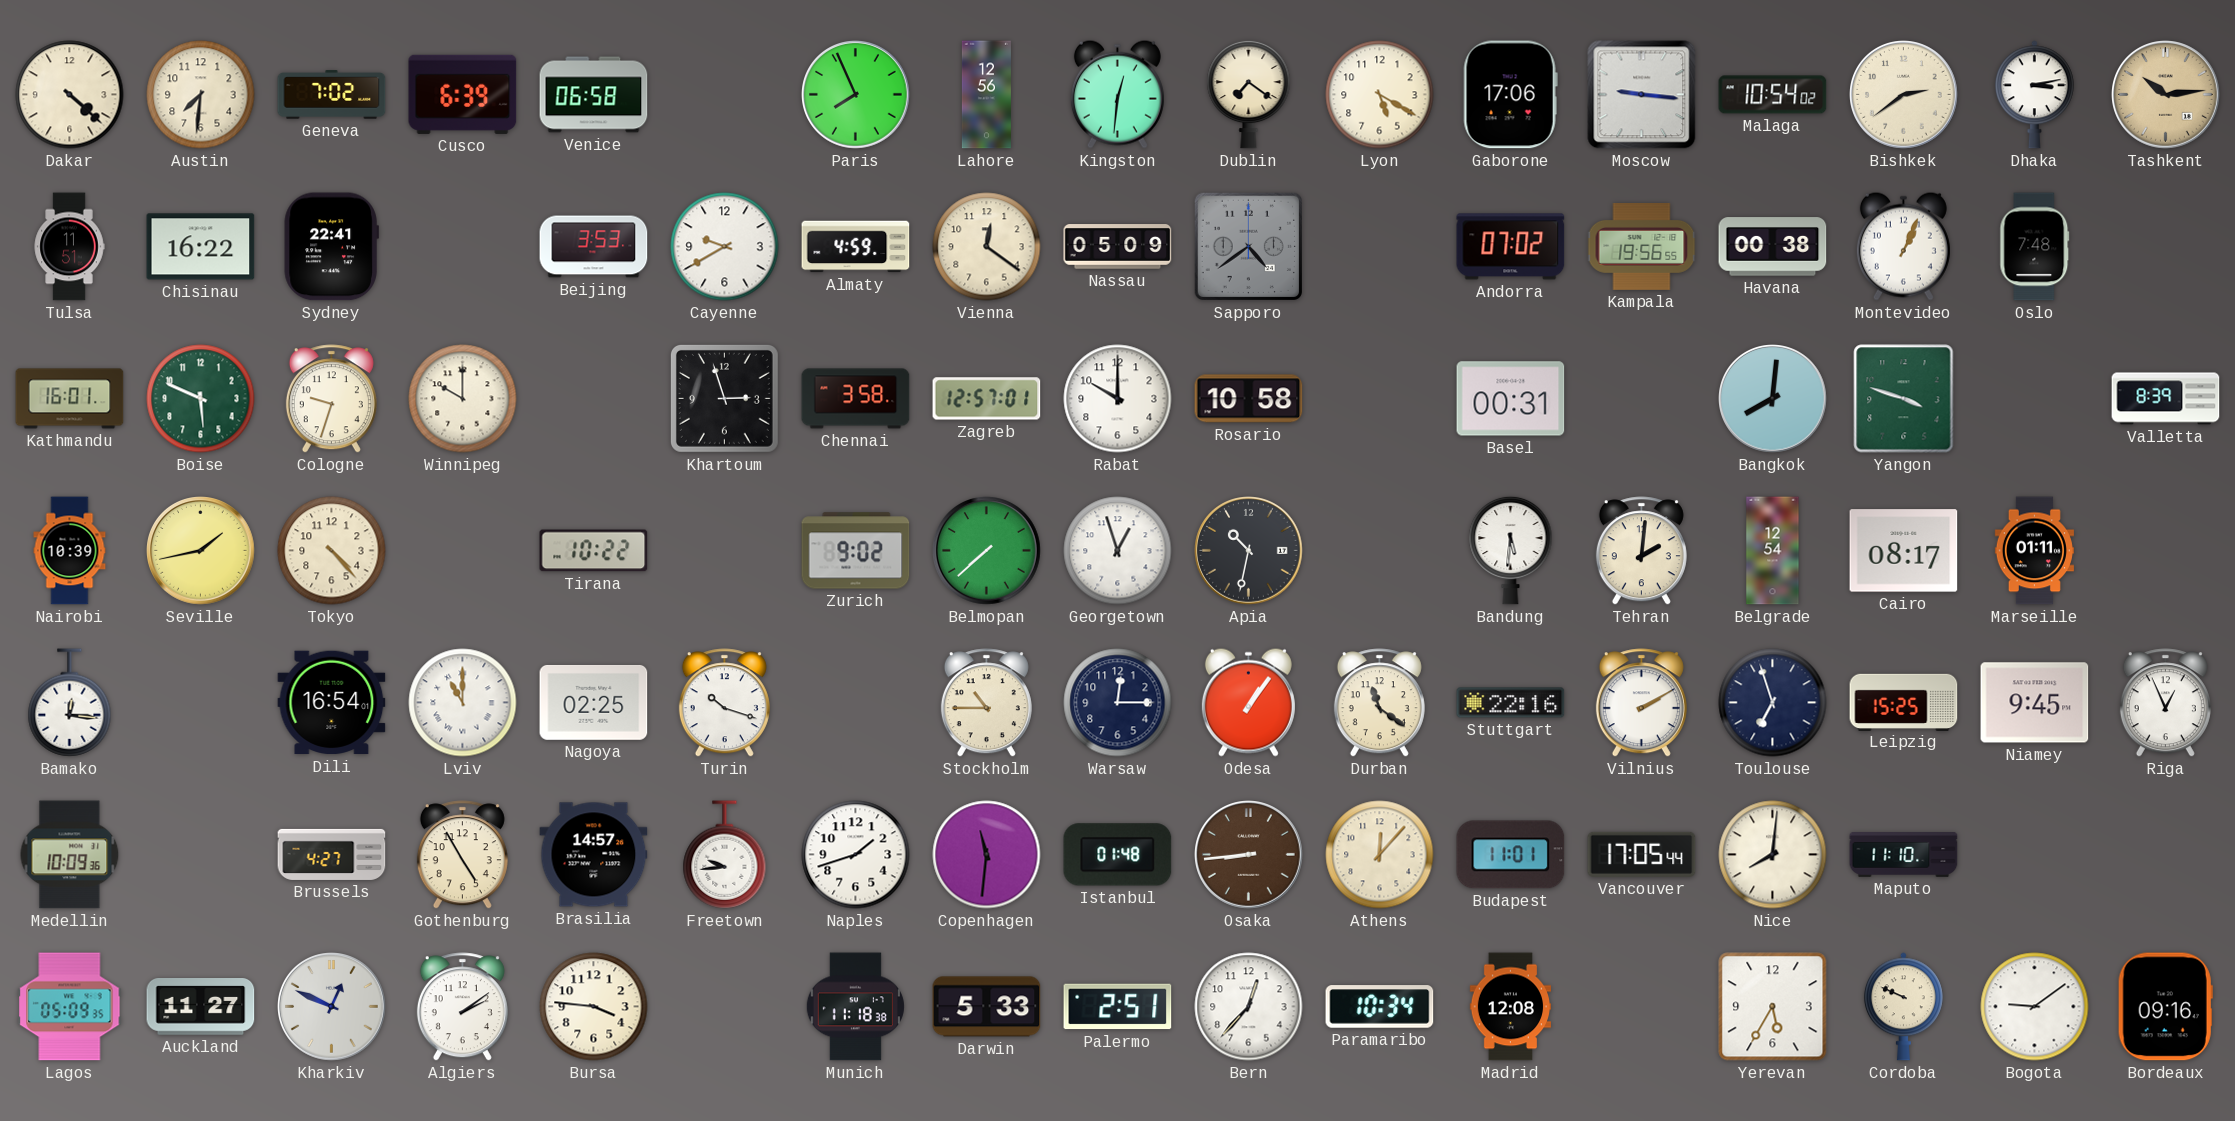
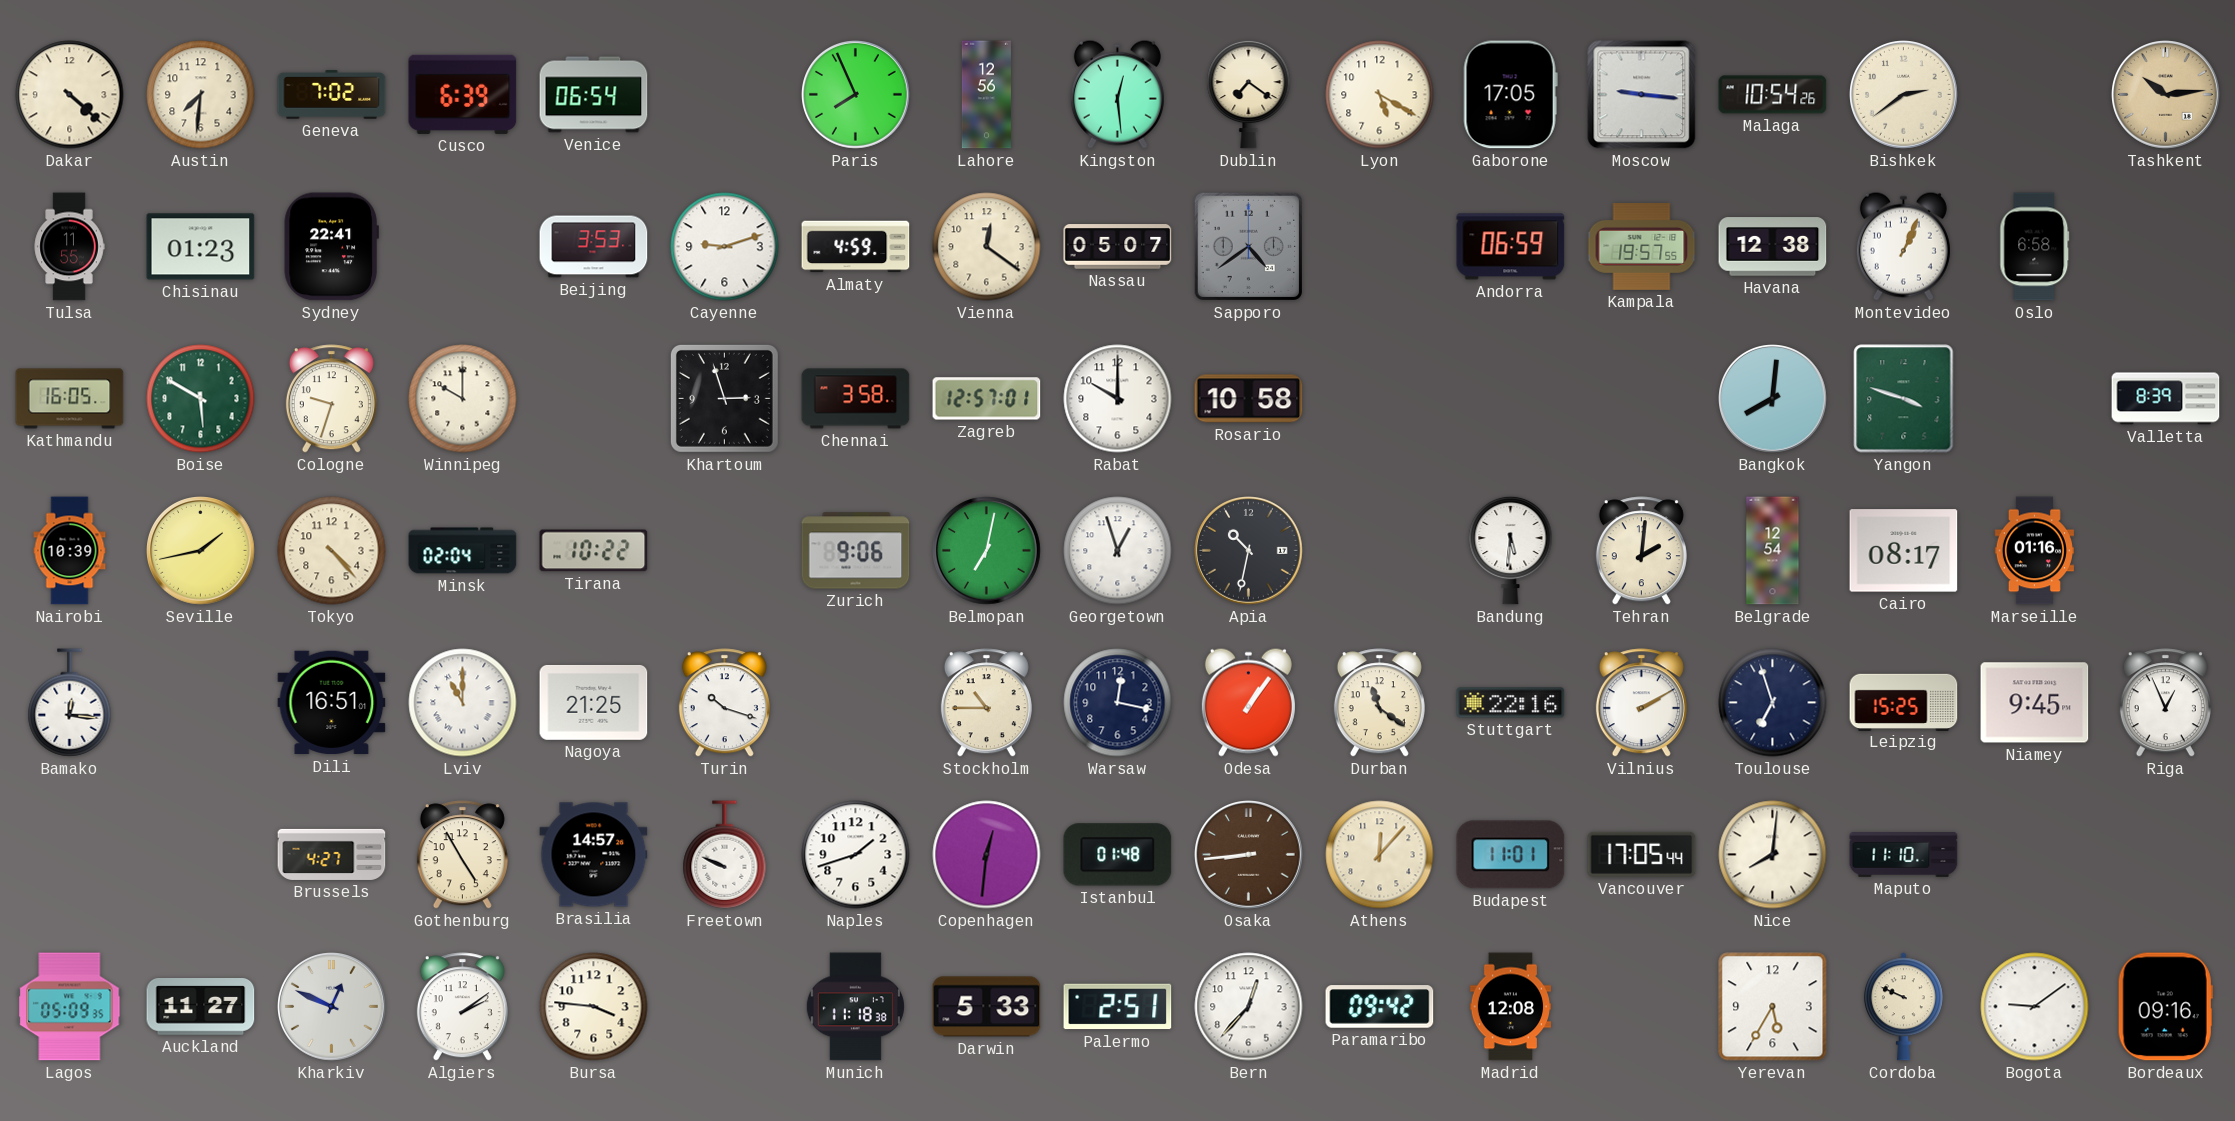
Venice: 06:58 -> 06:54 (594, 95)
Kingston: 12:31 -> 12:29 (1117, 94)
Gaborone: 17:06 -> 17:05 (1510, 95)
Malaga: 10:54:02 -> 10:54:26 (1773, 95)
Dhaka: 3:13 -> none (2034, 95)
Tulsa: 11:51 -> 11:55 (69, 247)
Chisinau: 16:22 -> 01:23 (201, 247)
Cayenne: 9:40 -> 9:12 (725, 247)
Nassau: 05:09 -> 05:07 (1118, 247)
Andorra: 07:02 -> 06:59 (1511, 247)
Kampala: 19:56 -> 19:57 (1642, 247)
Havana: 00:38 -> 12:38 (1773, 247)
Oslo: 7:48 -> 6:58 (2035, 247)
Kathmandu: 16:01 -> 16:05 (70, 399)
Boise: 5:49 -> 5:50 (201, 399)
Basel: 00:31 -> none (1511, 399)
Minsk: none -> 02:04 (463, 551)
Zurich: 9:02 -> 9:06 (856, 551)
Belmopan: 7:38 -> 7:02 (987, 551)
Marseille: 01:11 -> 01:16 (2034, 551)
Dili: 16:54 -> 16:51 (332, 703)
Nagoya: 02:25 -> 21:25 (594, 702)
Warsaw: 12:15 -> 12:17 (1118, 703)
Medellin: 10:09 -> none (70, 855)
Freetown: 9:44 -> 9:49 (725, 855)
Copenhagen: 11:31 -> 12:31 (987, 855)
Paramaribo: 10:34 -> 09:42 (1380, 1007)
